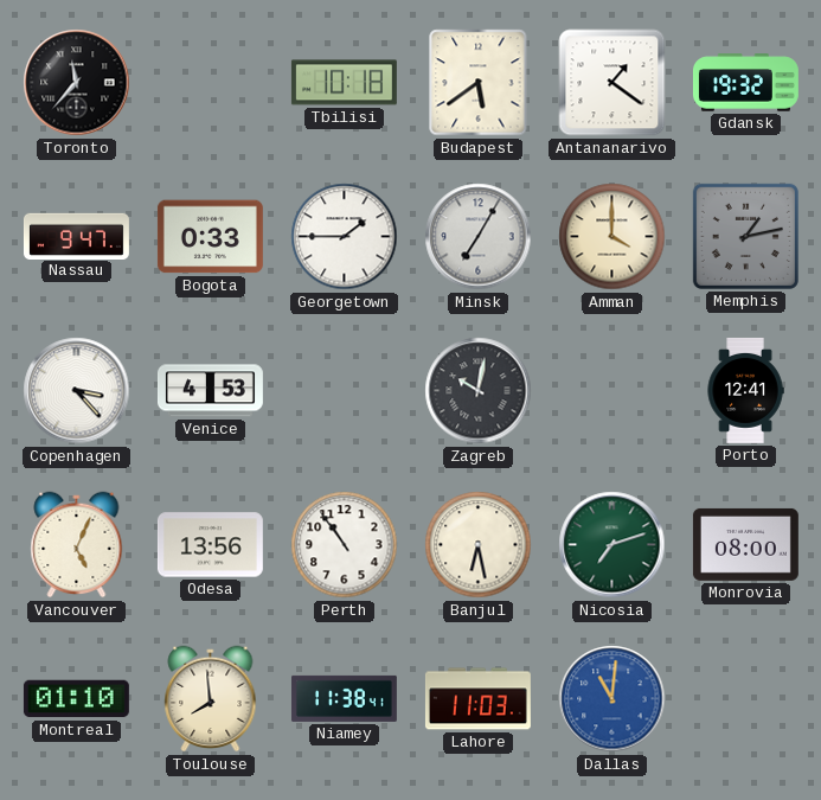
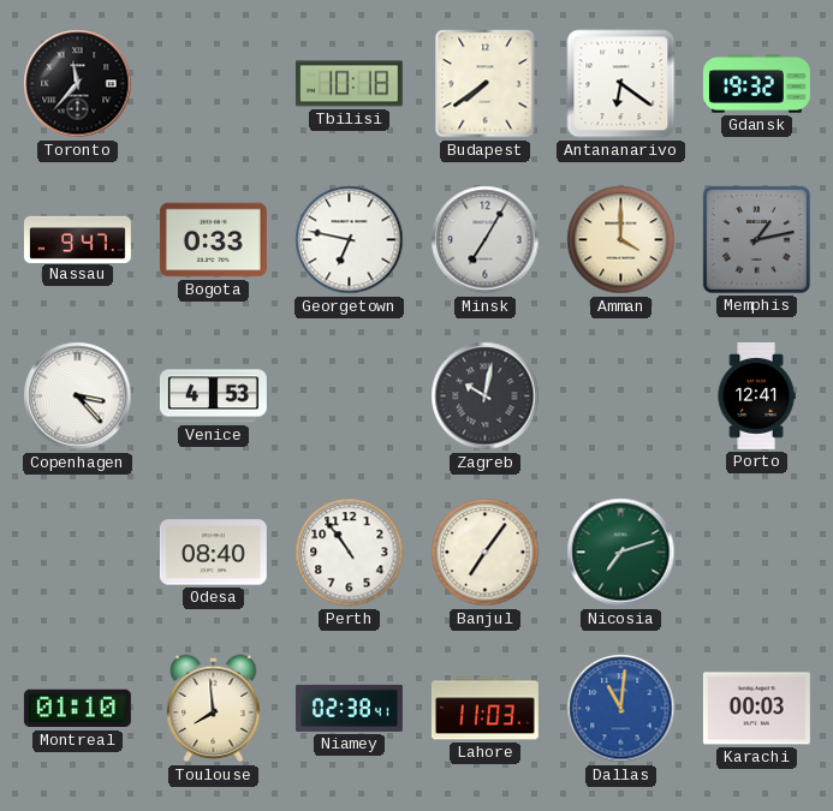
Budapest: 5:39 -> 7:39 (486, 84)
Antananarivo: 1:21 -> 6:21 (621, 84)
Georgetown: 1:45 -> 6:47 (350, 240)
Vancouver: 5:04 -> none (77, 545)
Odesa: 13:56 -> 08:40 (213, 553)
Banjul: 6:28 -> 7:06 (486, 553)
Monrovia: 08:00 -> none (745, 544)
Niamey: 11:38 -> 02:38 (349, 708)
Karachi: none -> 00:03 (756, 709)
